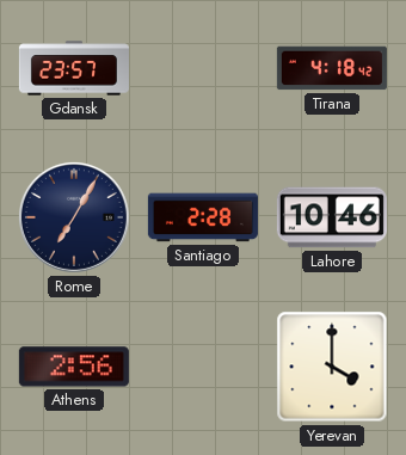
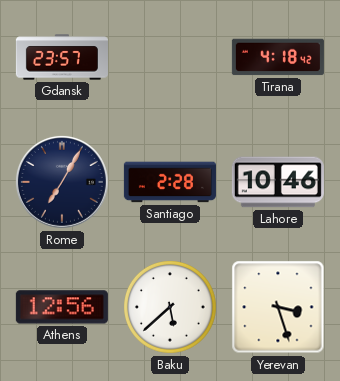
Athens: 2:56 -> 12:56 (62, 307)
Baku: none -> 5:38 (171, 308)
Yerevan: 4:00 -> 3:27 (278, 307)
